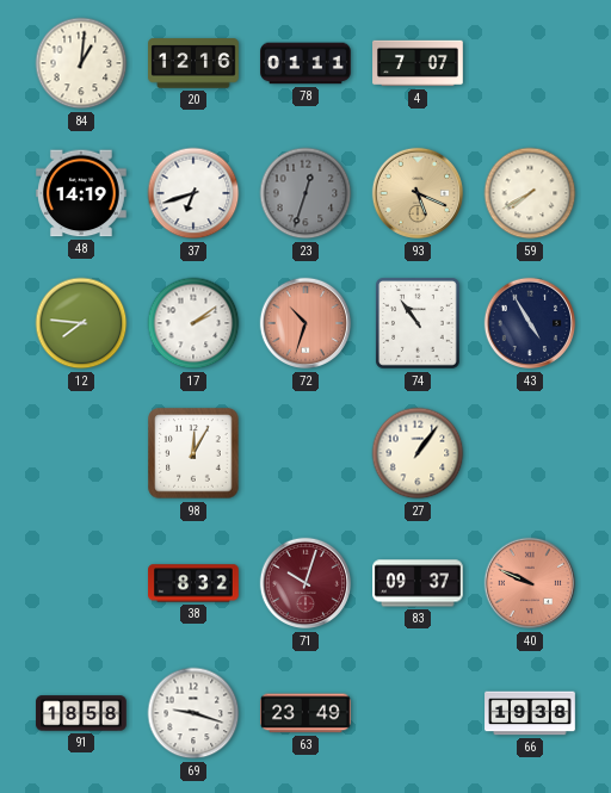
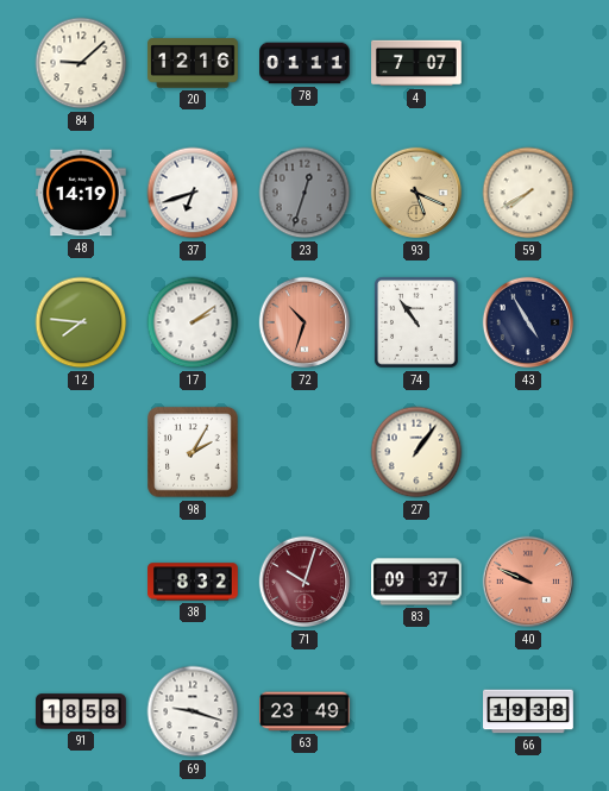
84: 1:01 -> 9:08 (81, 63)
98: 12:05 -> 2:05 (193, 452)
